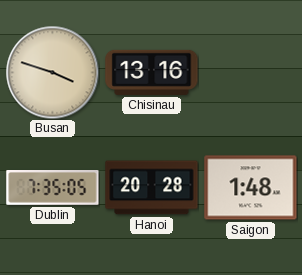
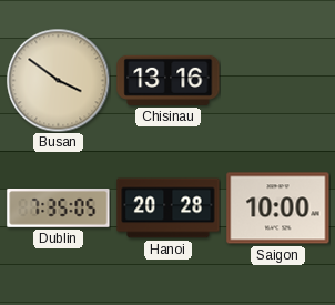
Busan: 3:48 -> 3:51 (58, 80)
Saigon: 1:48 -> 10:00 (278, 209)
